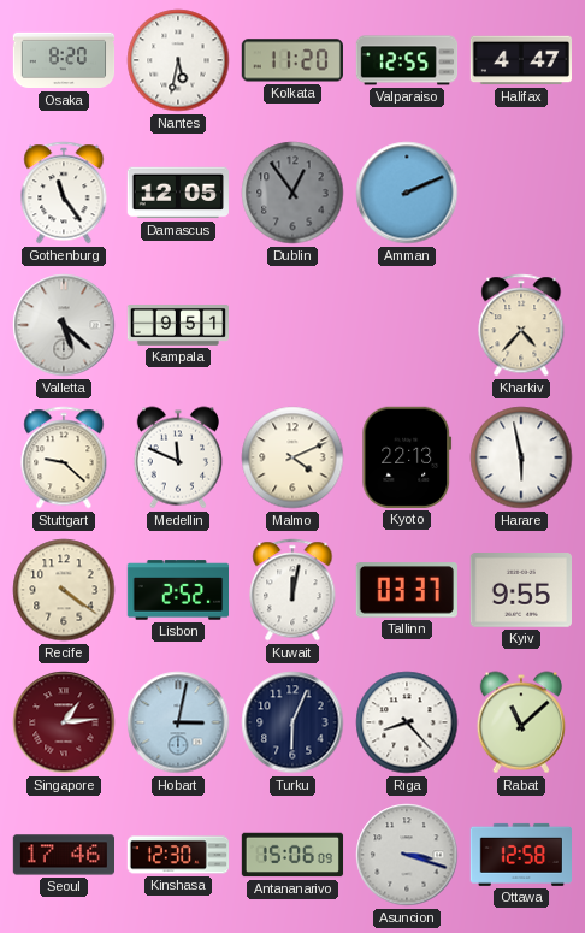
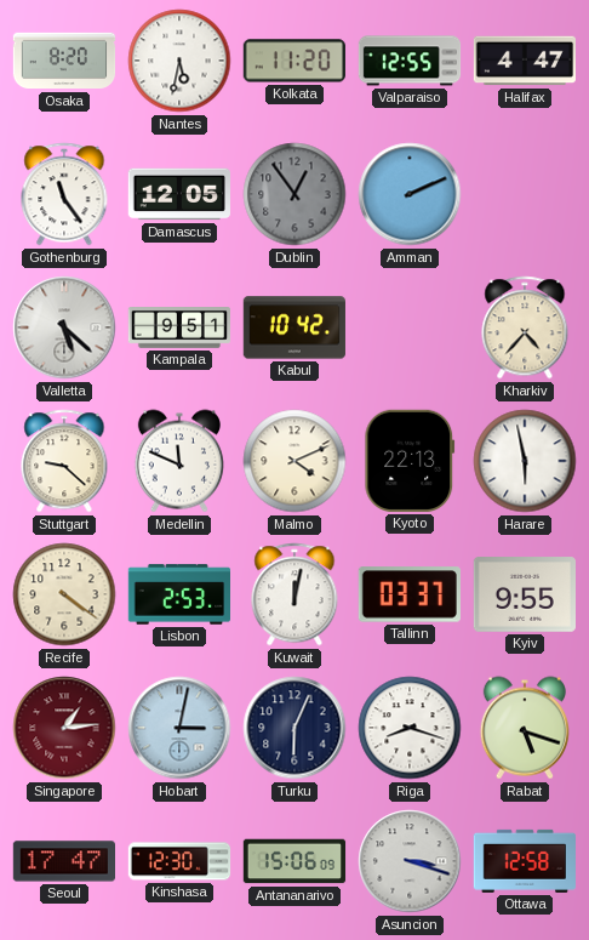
Kabul: none -> 10:42 (293, 327)
Lisbon: 2:52 -> 2:53 (179, 594)
Riga: 8:23 -> 8:18 (410, 728)
Rabat: 11:08 -> 5:18 (525, 728)
Seoul: 17:46 -> 17:47 (63, 861)
